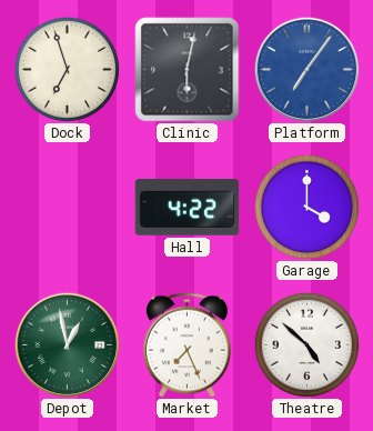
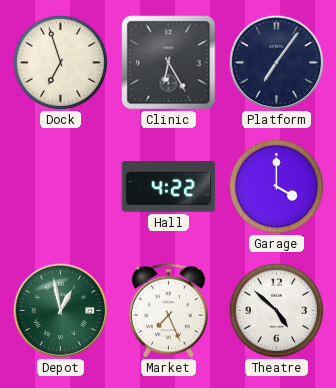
Clinic: 6:02 -> 6:25 (169, 63)
Platform dial: blue -> navy (276, 62)
